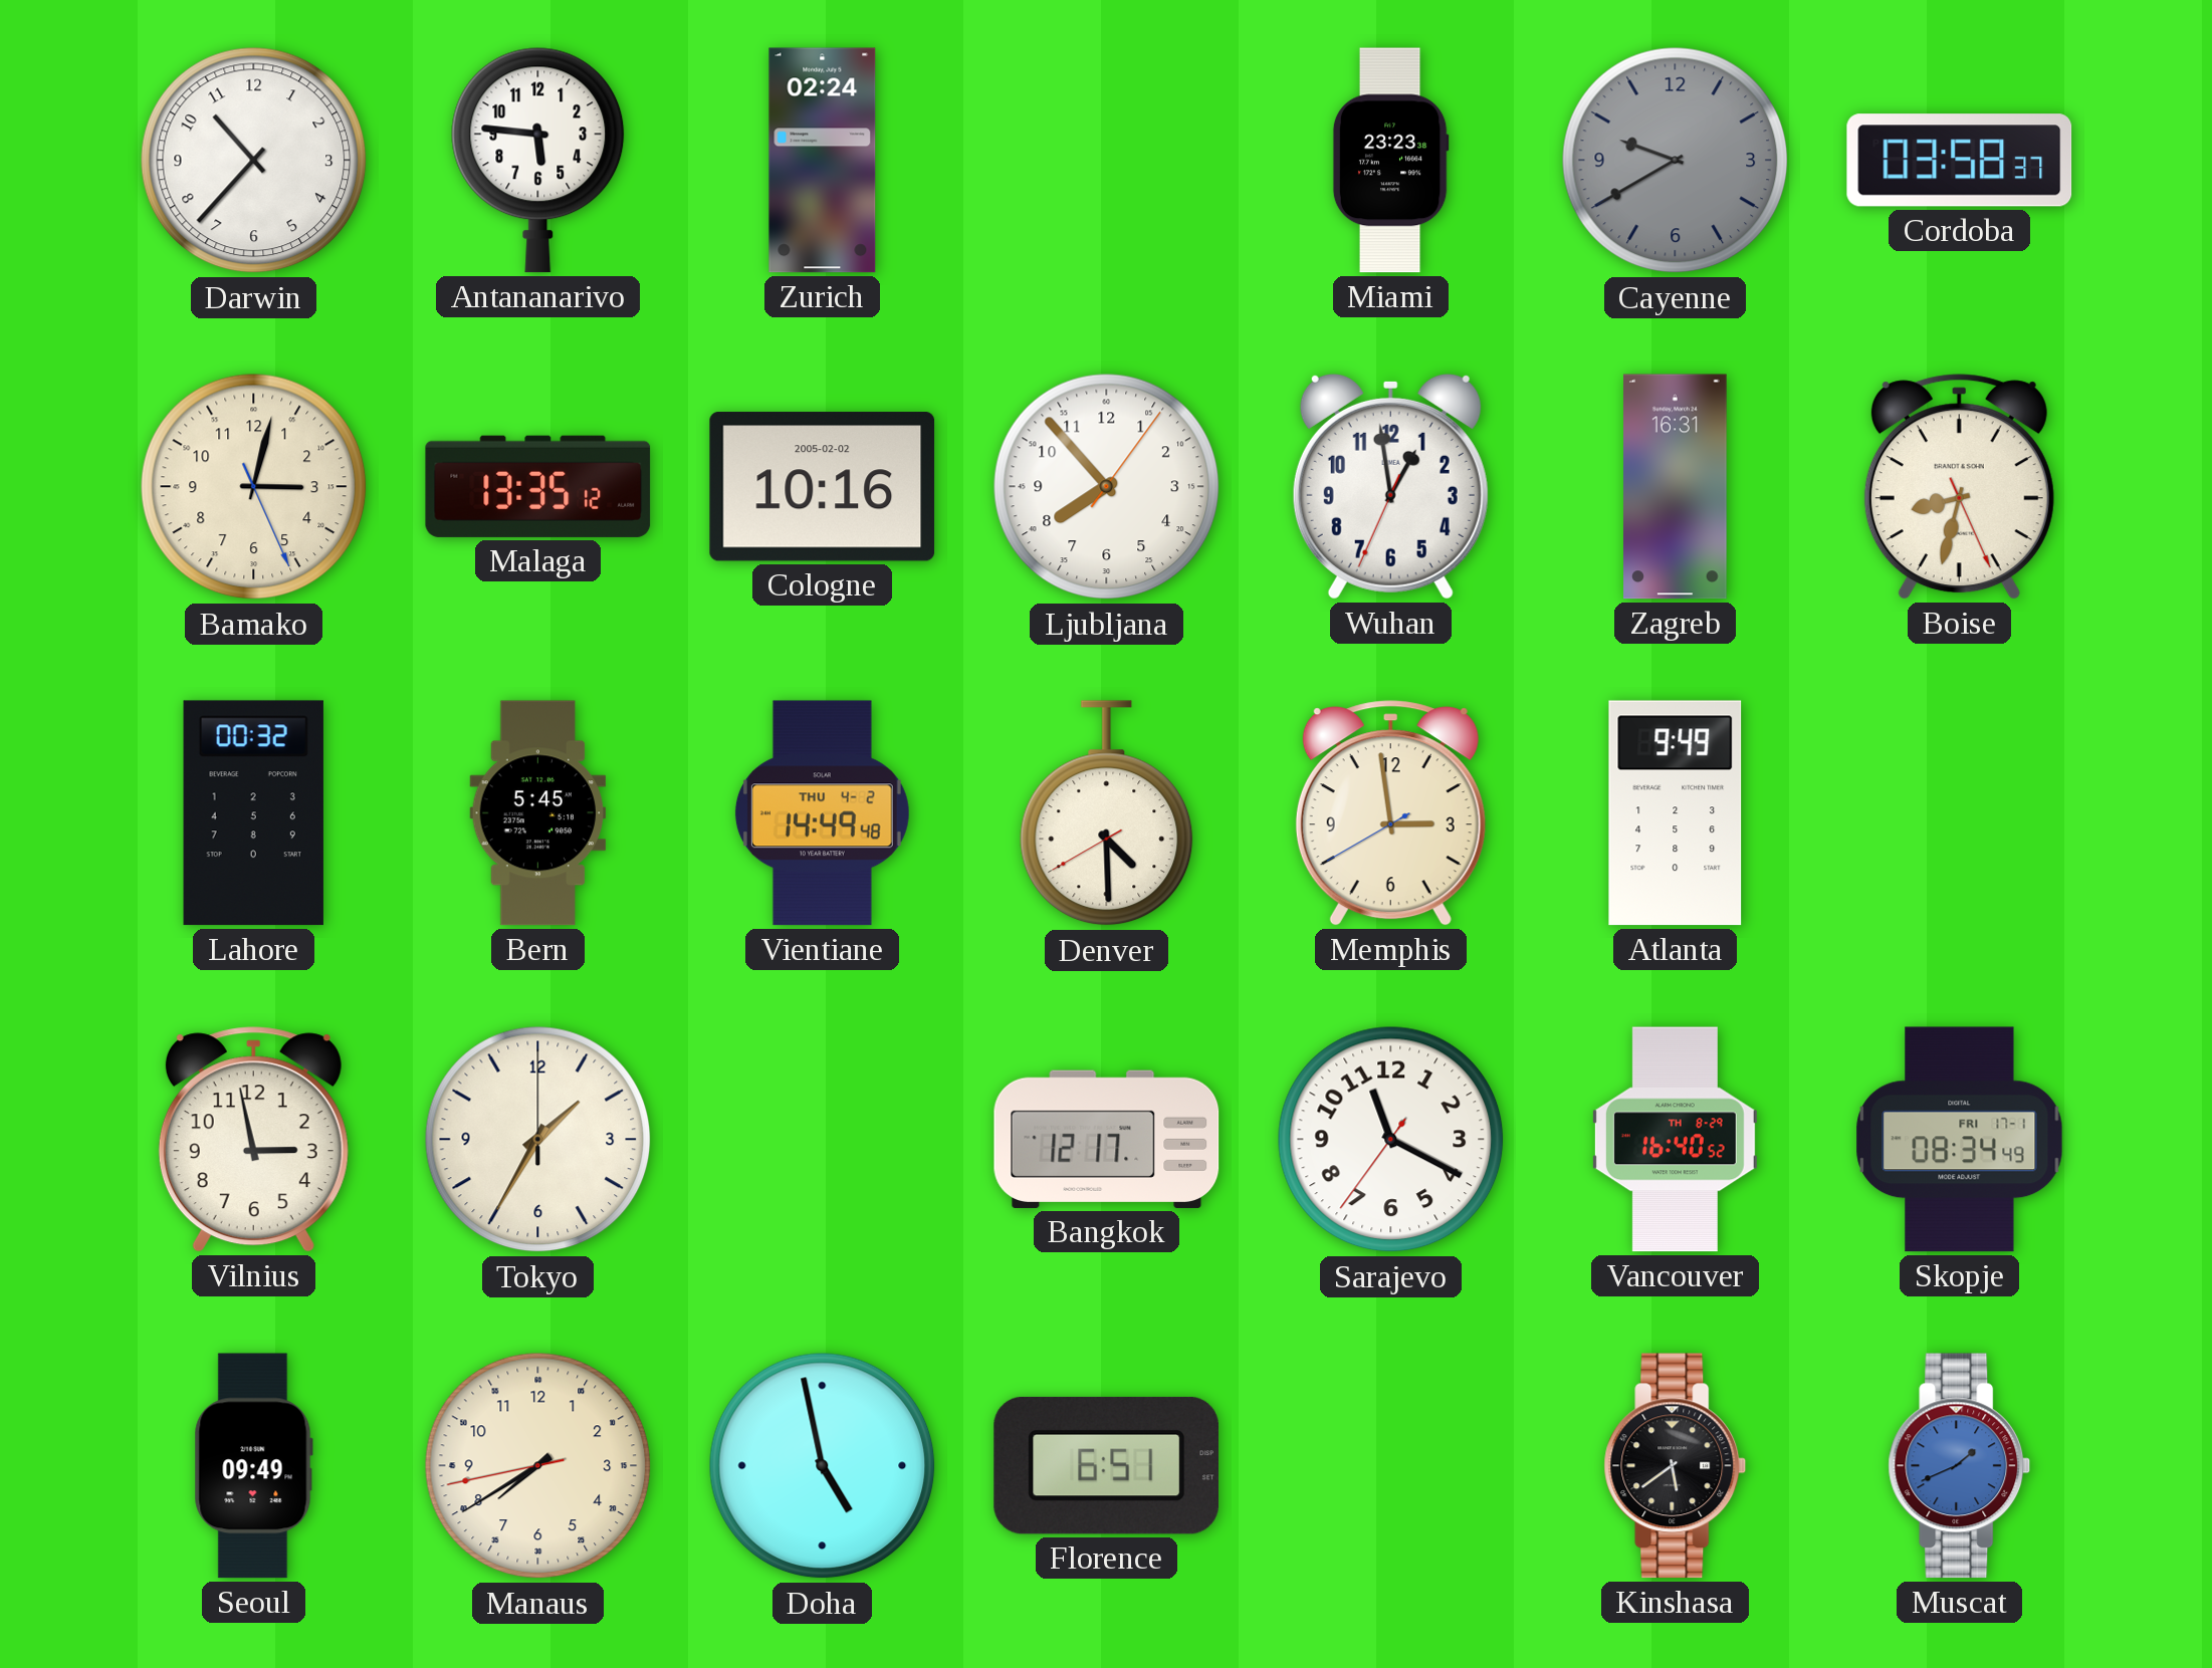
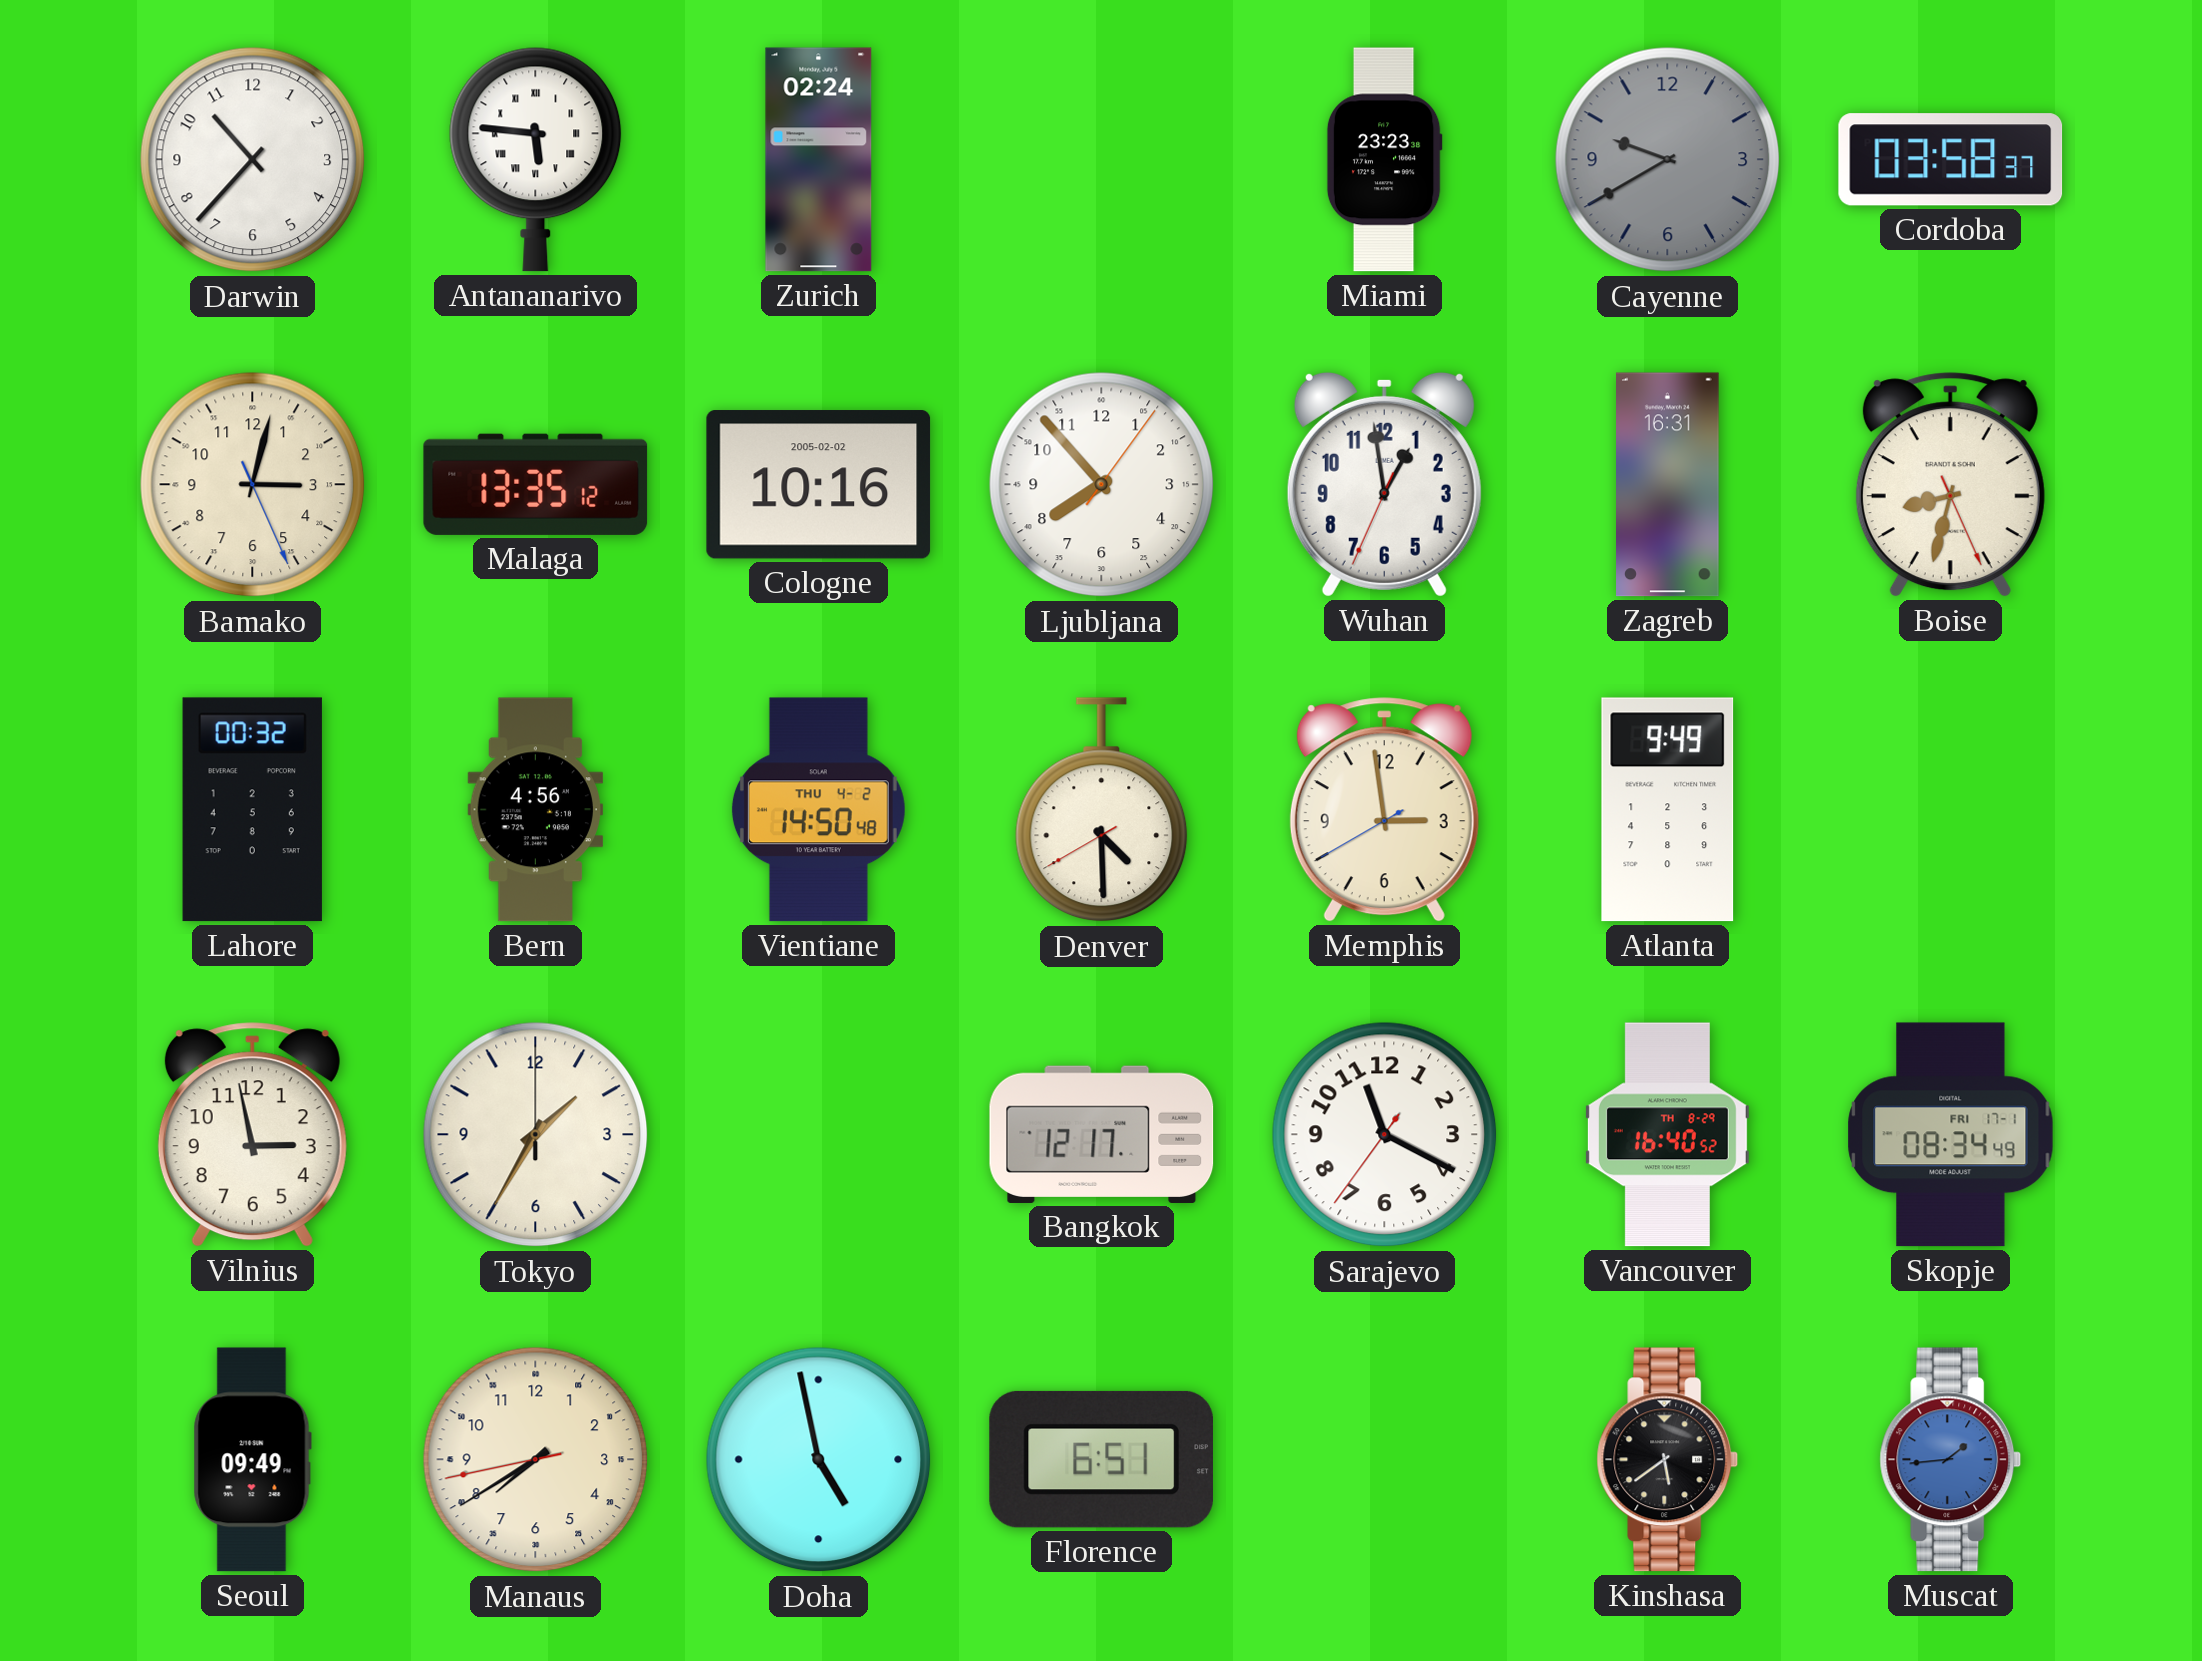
Antananarivo numerals: Arabic -> Roman (536, 159)
Bern: 5:45 -> 4:56 (536, 810)
Vientiane: 14:49 -> 14:50 (818, 810)
Muscat: 1:41 -> 1:44 (1951, 1460)
